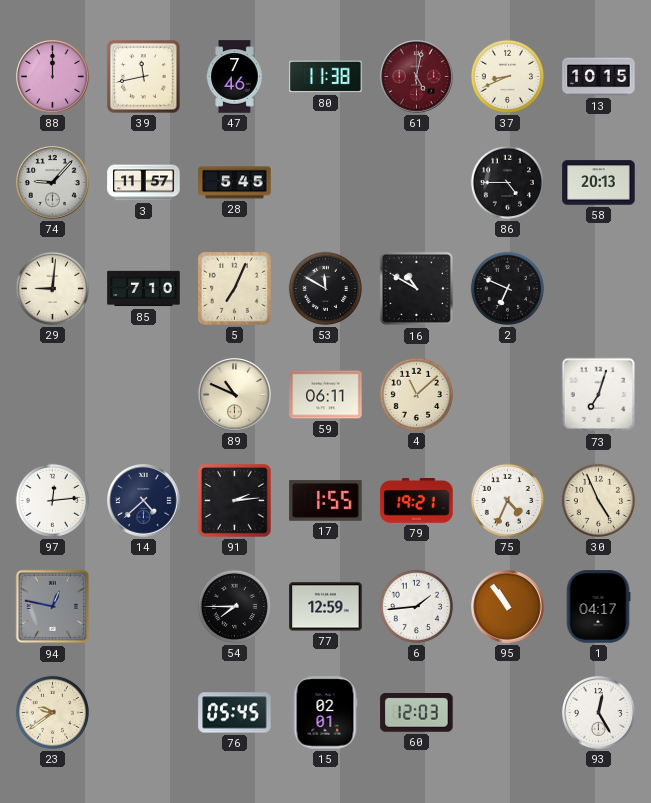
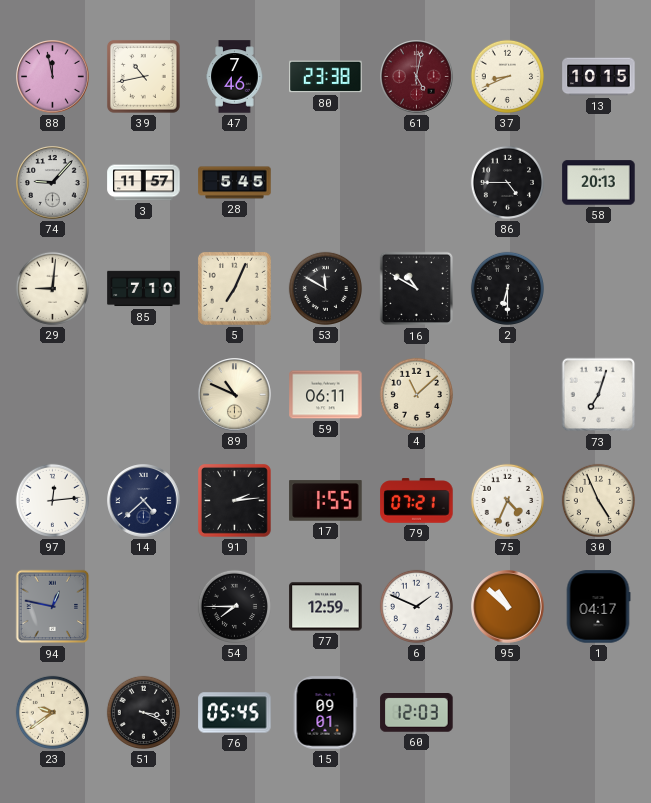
88: 12:00 -> 11:58 (53, 77)
39: 11:43 -> 10:43 (143, 76)
80: 11:38 -> 23:38 (326, 77)
2: 6:49 -> 6:30 (507, 288)
79: 19:21 -> 07:21 (417, 501)
6: 1:44 -> 1:49 (416, 606)
95: 10:54 -> 10:52 (508, 607)
51: none -> 3:19 (143, 712)
15: 02:01 -> 09:01 (325, 713)
93: 12:25 -> none (599, 713)
